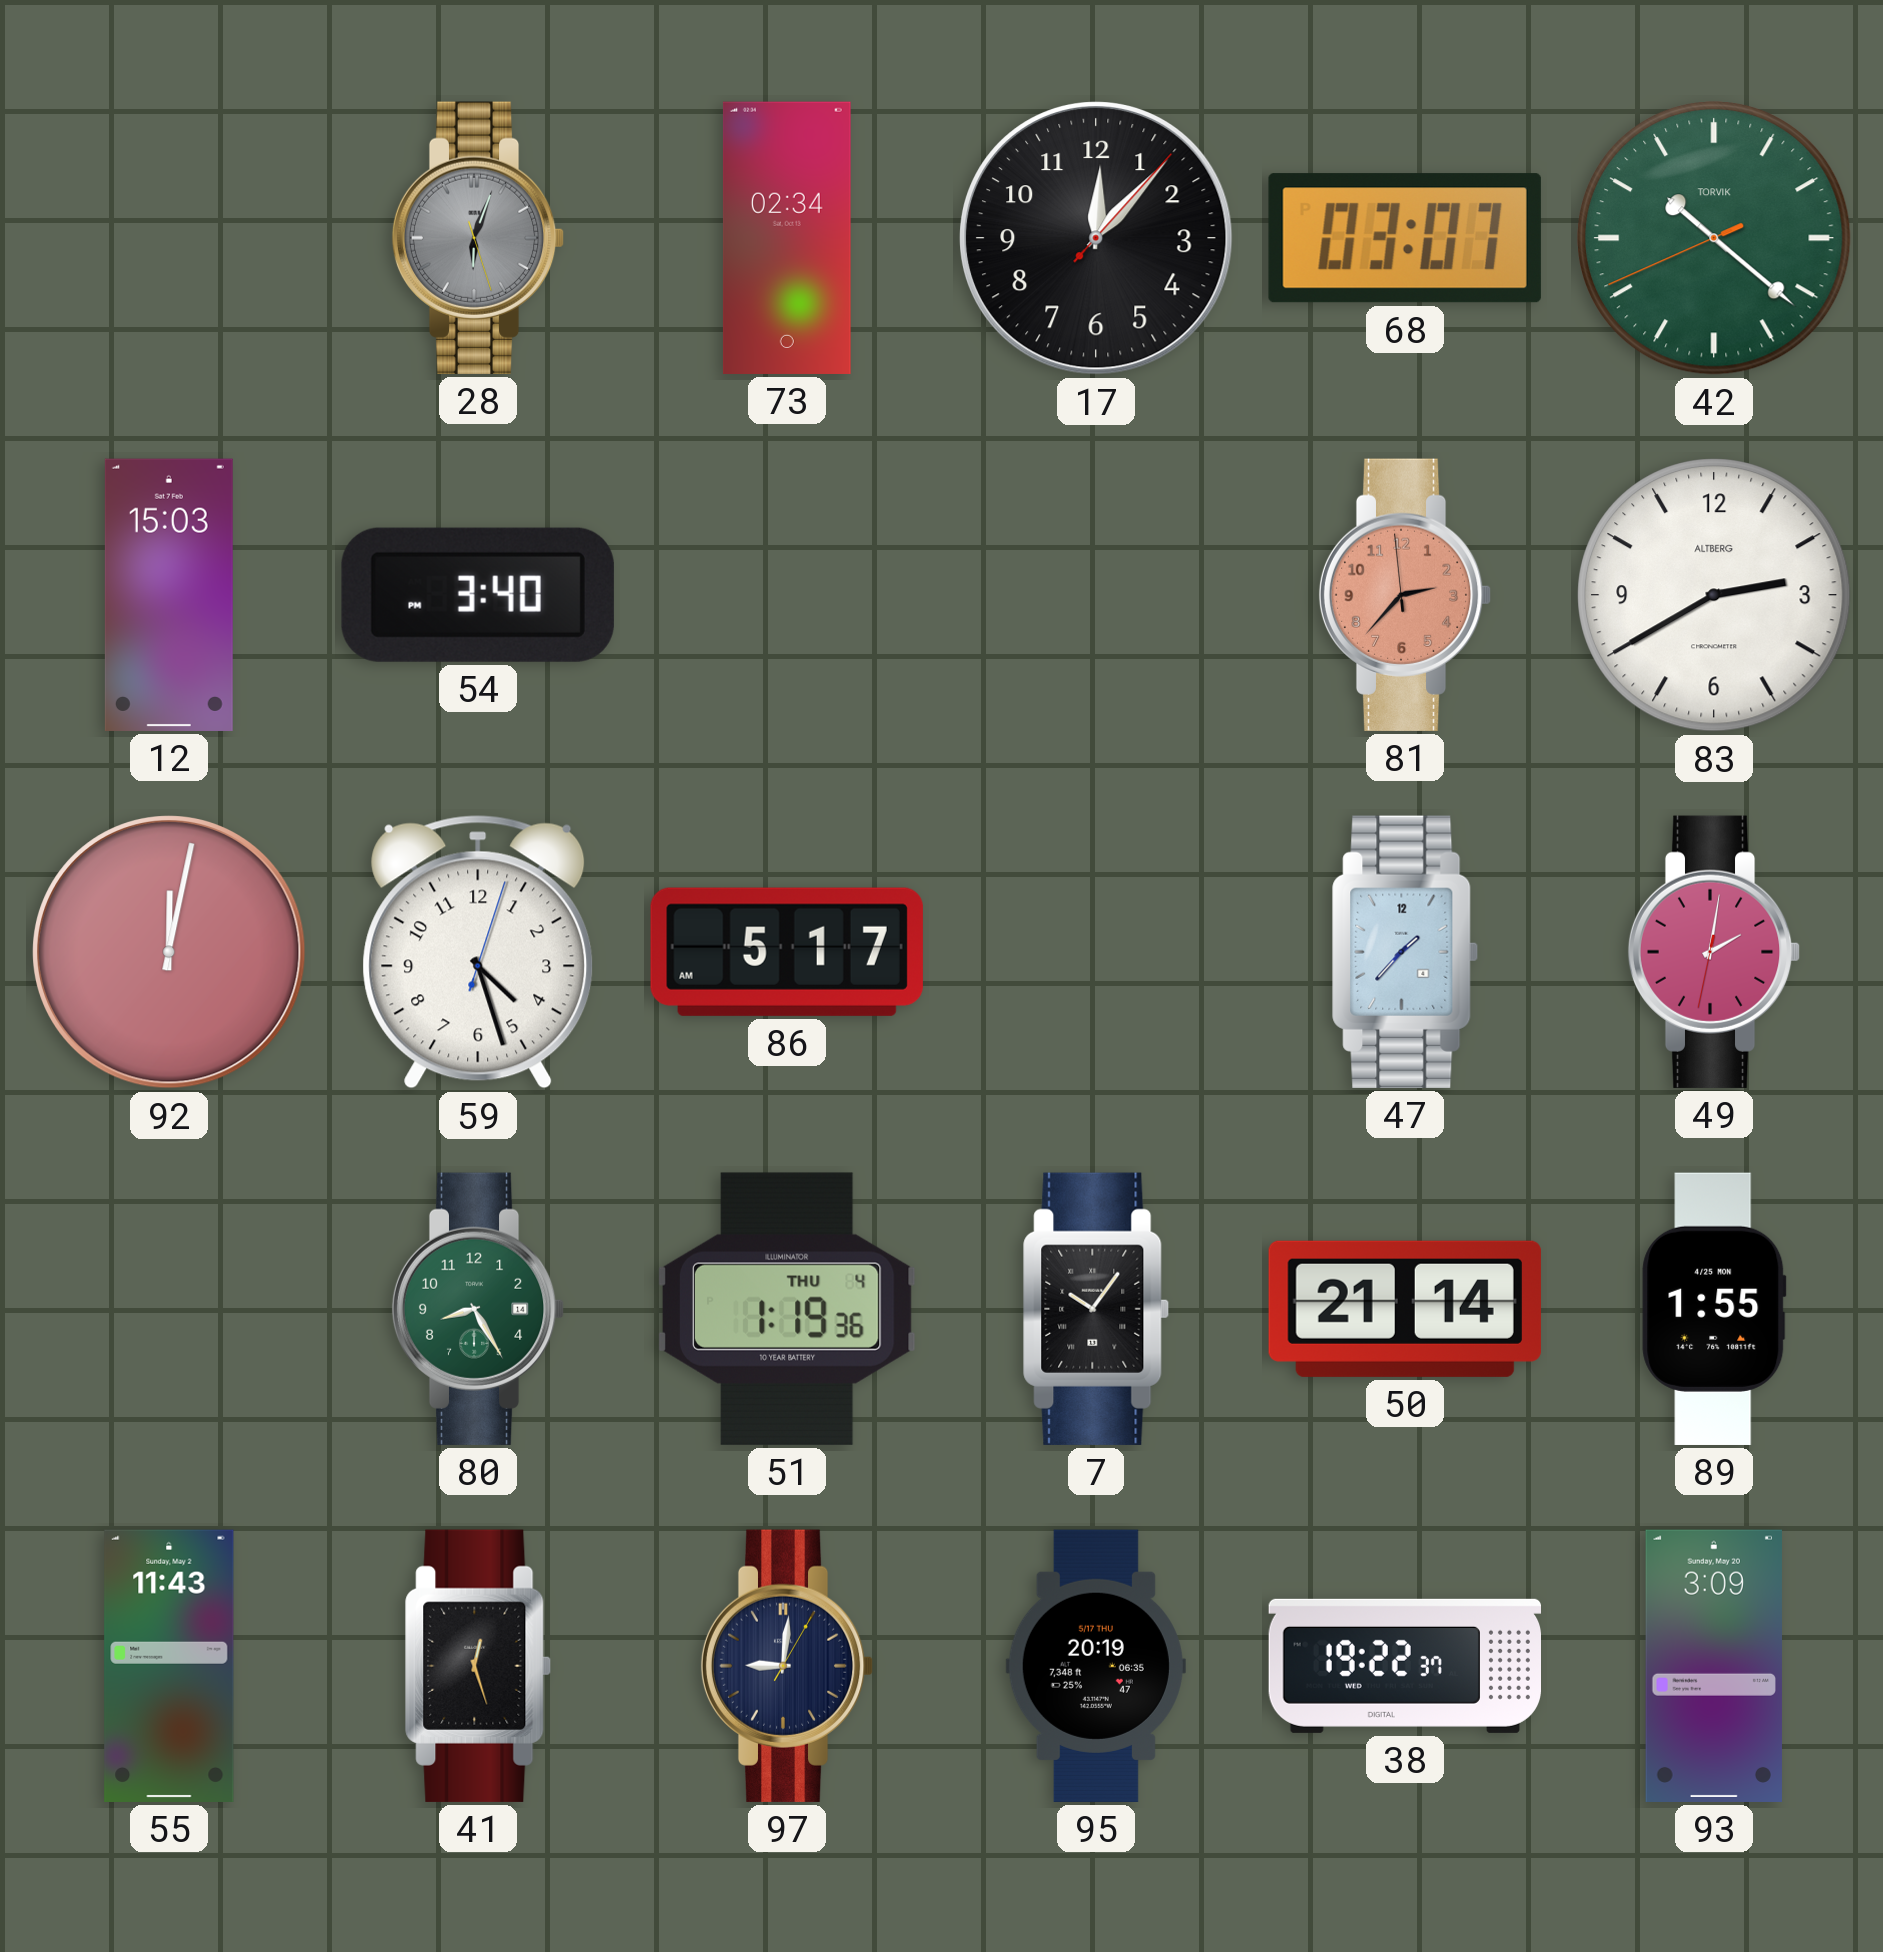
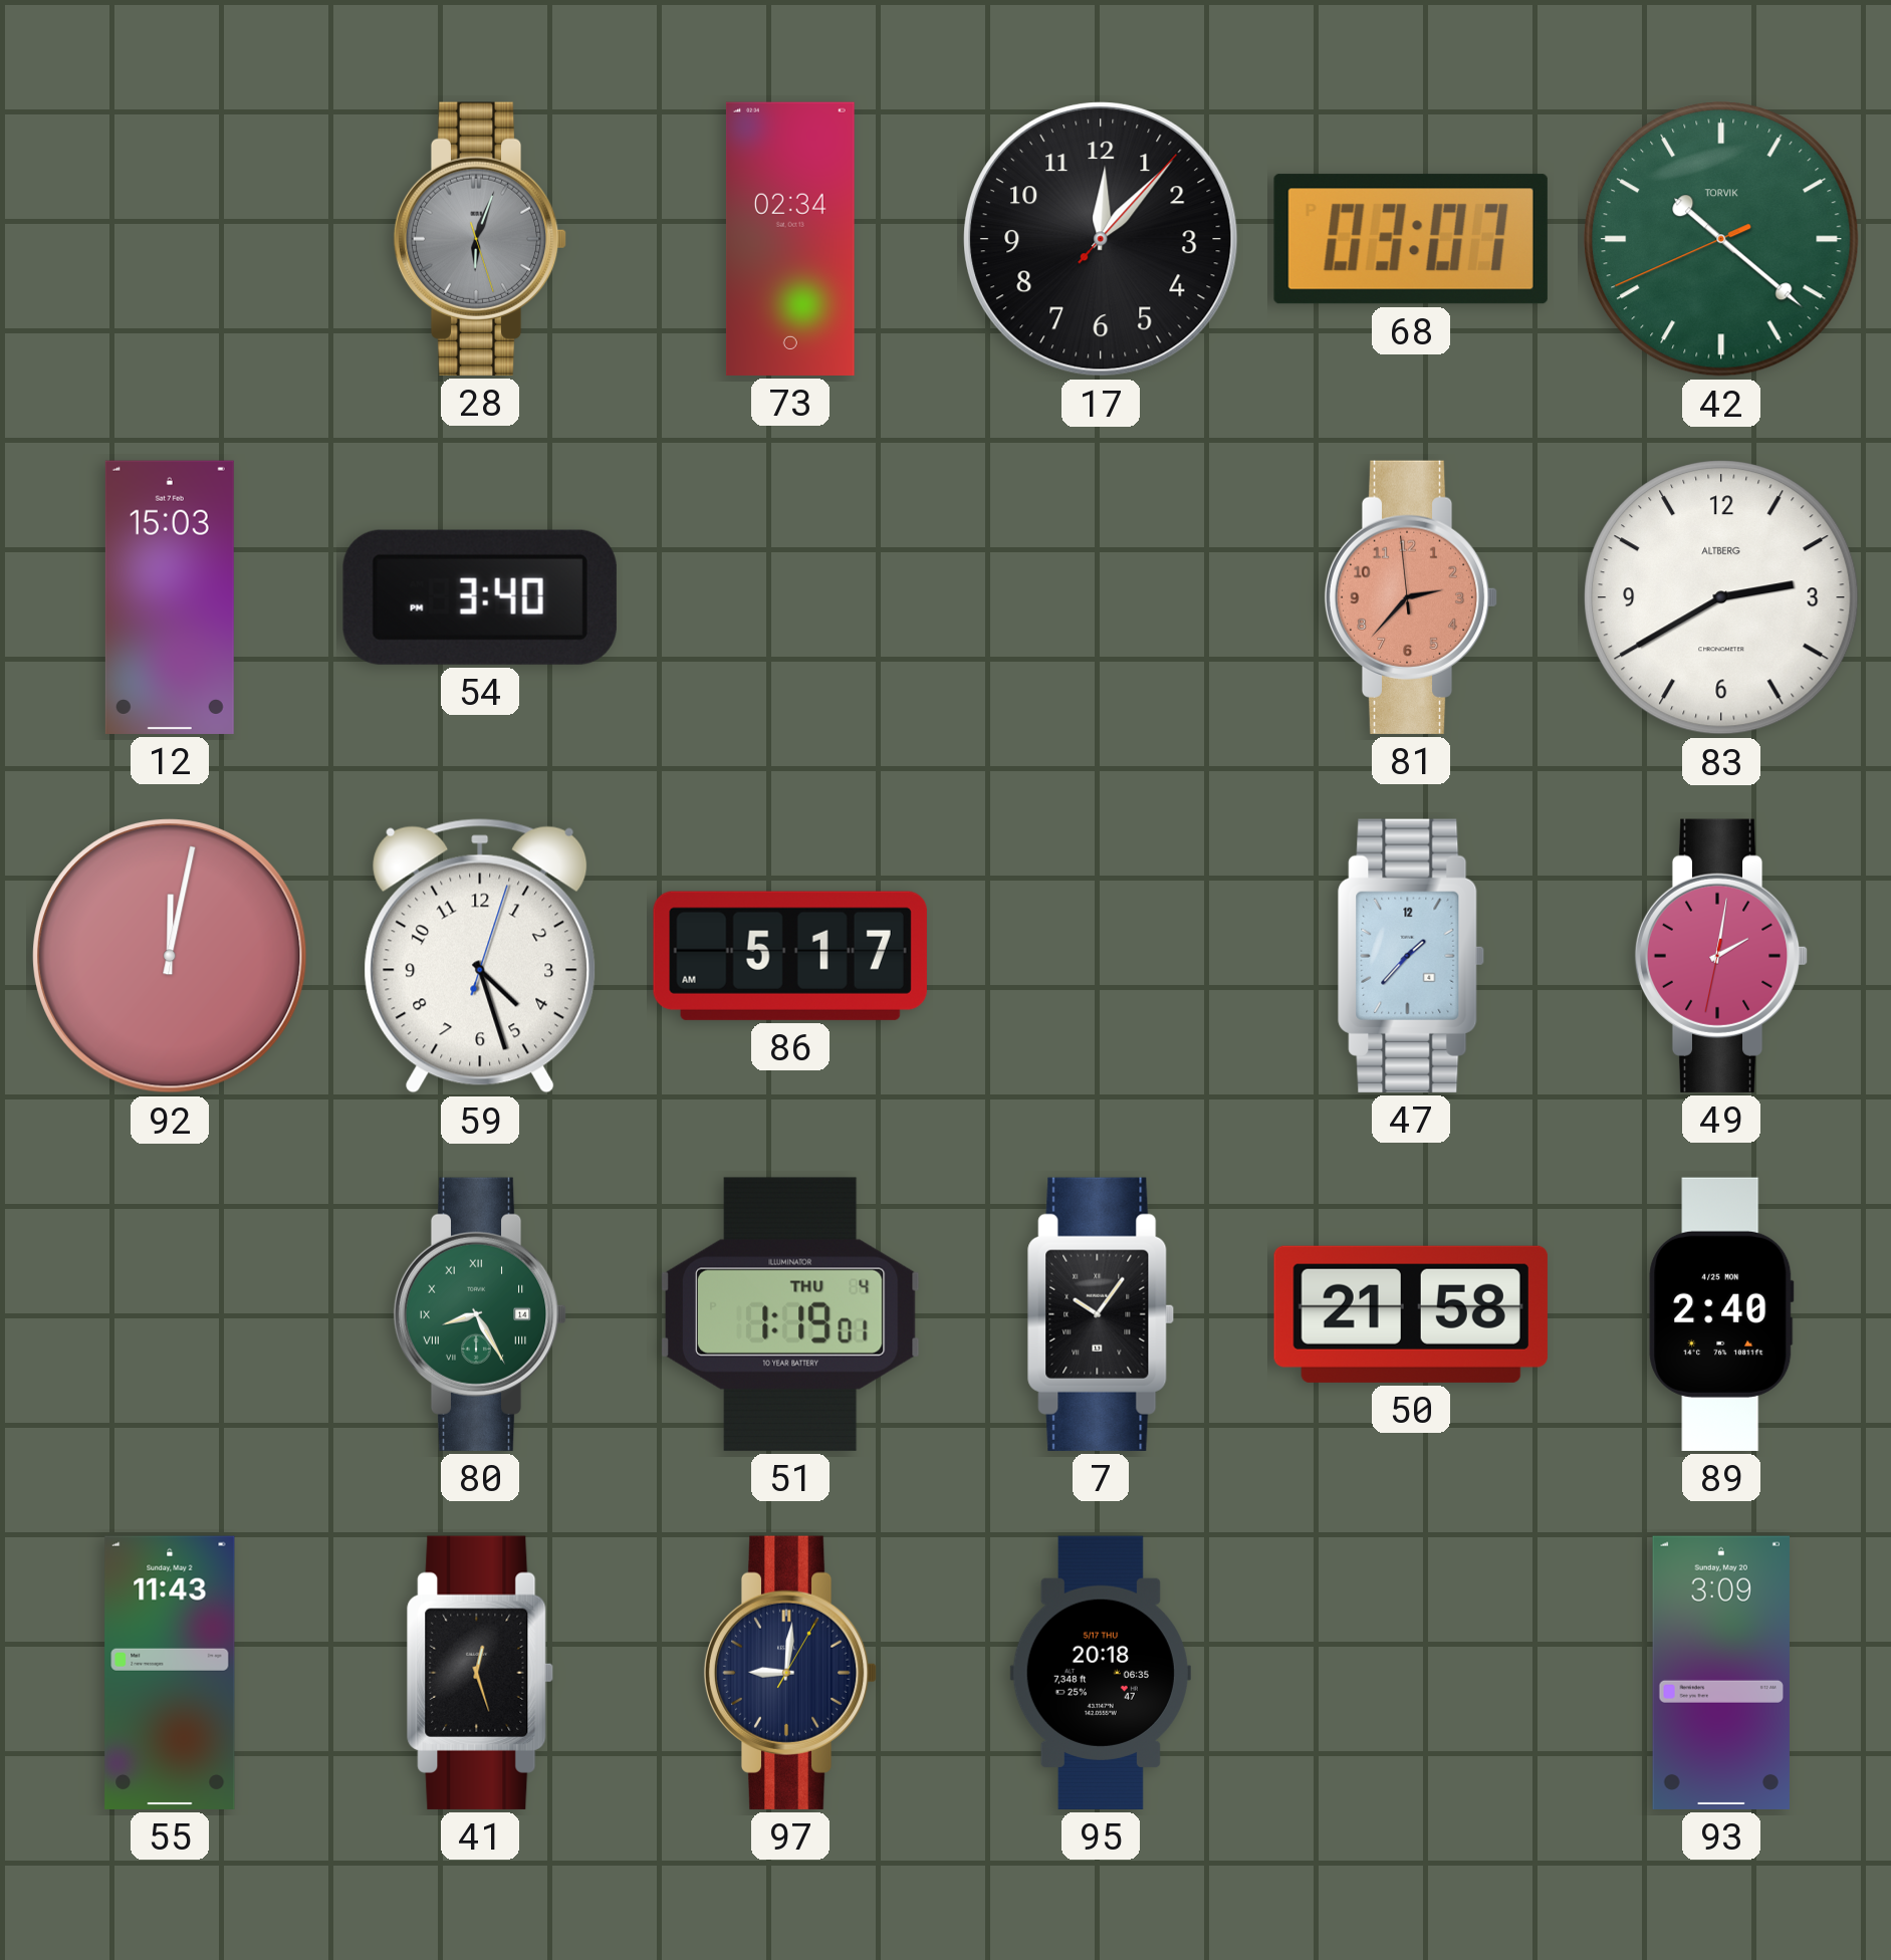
80 numerals: Arabic -> Roman (480, 1314)
51: 1:19:36 -> 1:19:01 (790, 1314)
50: 21:14 -> 21:58 (1411, 1314)
89: 1:55 -> 2:40 (1721, 1314)
95: 20:19 -> 20:18 (1101, 1673)
38: 19:22 -> none (1404, 1666)
